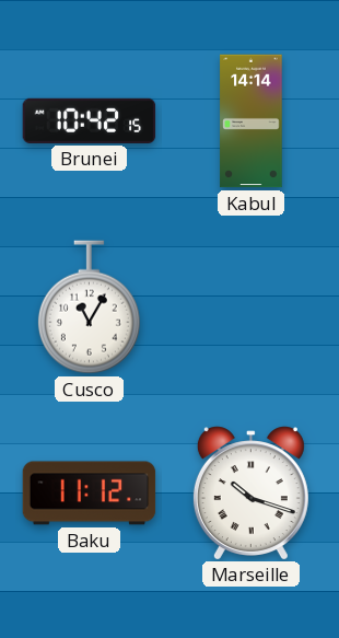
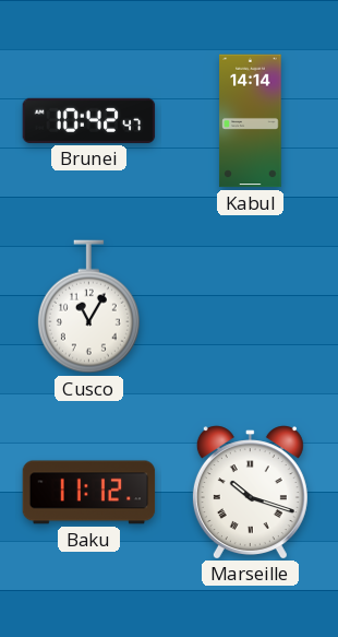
Brunei: 10:42:15 -> 10:42:47 (89, 120)
